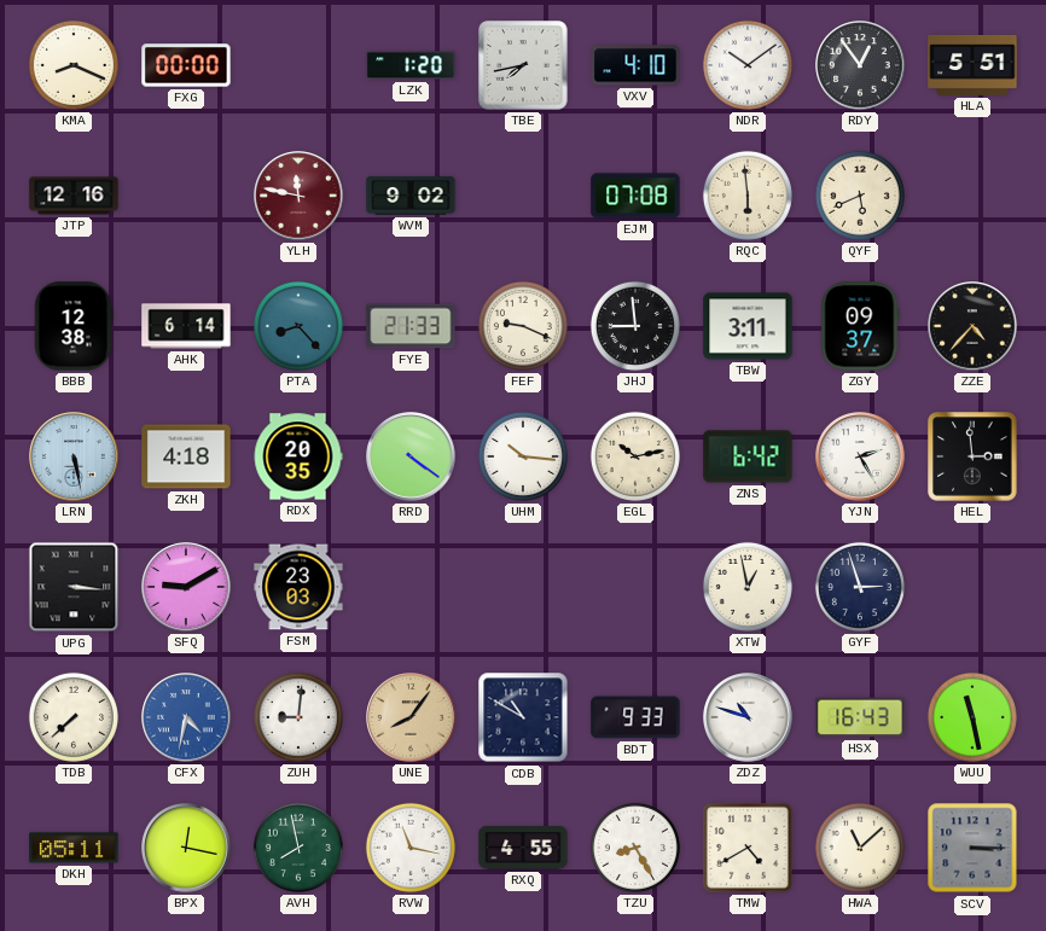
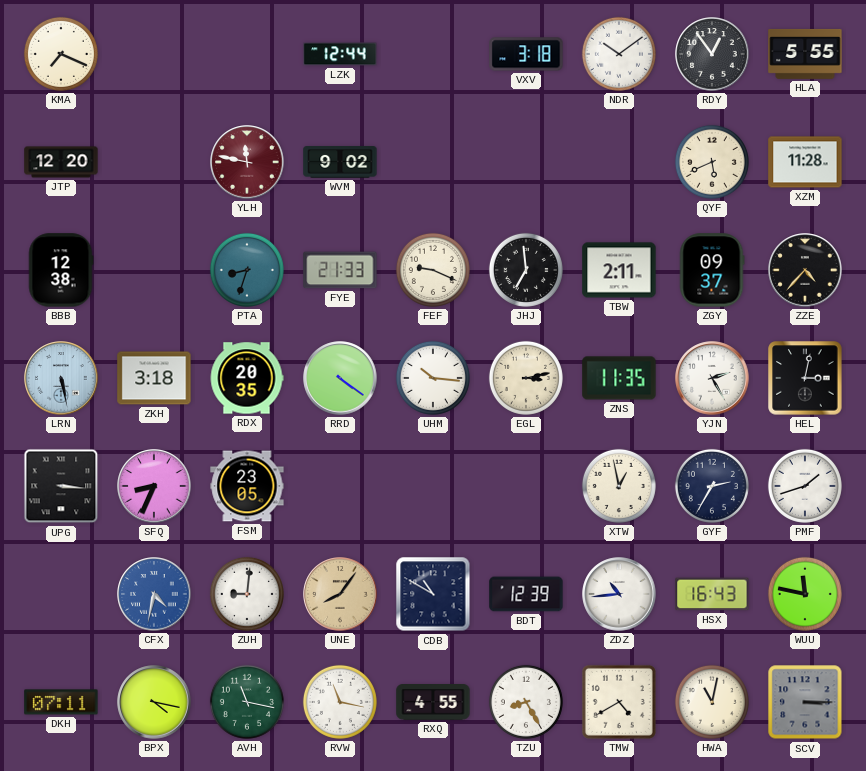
KMA: 8:19 -> 7:19 (61, 54)
FXG: 00:00 -> none (186, 65)
LZK: 1:20 -> 12:44 (340, 54)
TBE: 7:43 -> none (523, 65)
VXV: 4:10 -> 3:18 (526, 54)
HLA: 5:51 -> 5:55 (805, 54)
JTP: 12:16 -> 12:20 (61, 162)
EJM: 07:08 -> none (635, 196)
RQC: 5:59 -> none (748, 196)
XZM: none -> 11:28 (805, 162)
AHK: 6:14 -> none (186, 326)
PTA: 8:23 -> 8:33 (247, 270)
JHJ: 8:59 -> 6:59 (526, 270)
TBW: 3:11 -> 2:11 (619, 270)
ZKH: 4:18 -> 3:18 (154, 378)
EGL: 10:13 -> 3:13 (526, 378)
ZNS: 6:42 -> 11:35 (619, 378)
HEL: 2:59 -> 3:02 (805, 378)
SFQ: 9:10 -> 8:34 (154, 486)
FSM: 23:03 -> 23:05 (247, 486)
GYF: 2:57 -> 2:35 (712, 486)
PMF: none -> 1:42 (805, 486)
TDB: 7:38 -> none (74, 717)
BDT: 9:33 -> 12:39 (526, 594)
ZDZ: 10:48 -> 10:44 (619, 594)
WUU: 11:28 -> 11:47 (805, 594)
DKH: 05:11 -> 07:11 (61, 702)
BPX: 12:17 -> 4:17 (154, 702)
AVH: 7:58 -> 11:17 (247, 702)
HWA: 11:08 -> 11:02 (712, 702)
